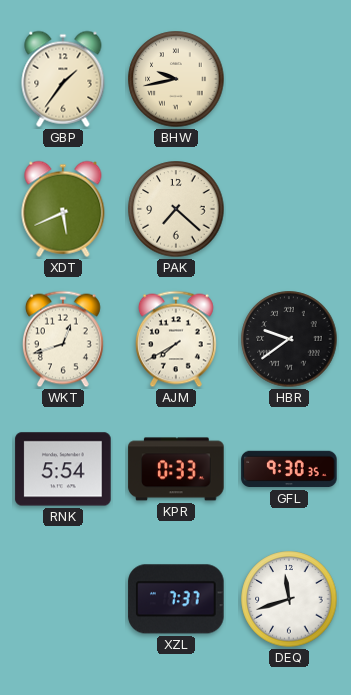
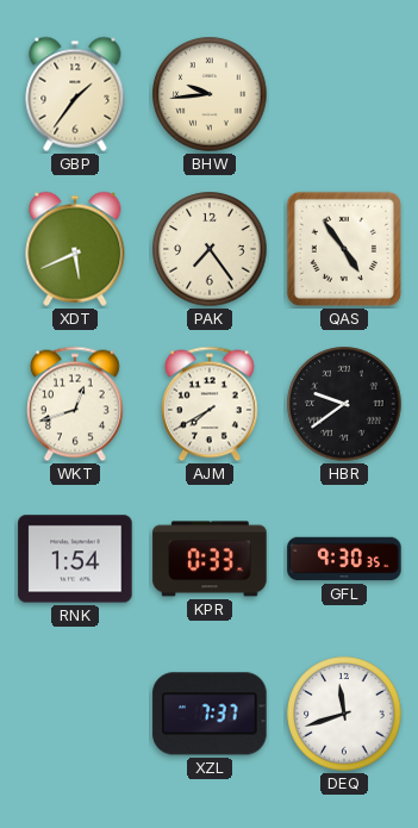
BHW: 9:43 -> 9:44 (210, 94)
PAK: 7:22 -> 7:24 (210, 249)
QAS: none -> 4:54 (344, 249)
RNK: 5:54 -> 1:54 (75, 559)
